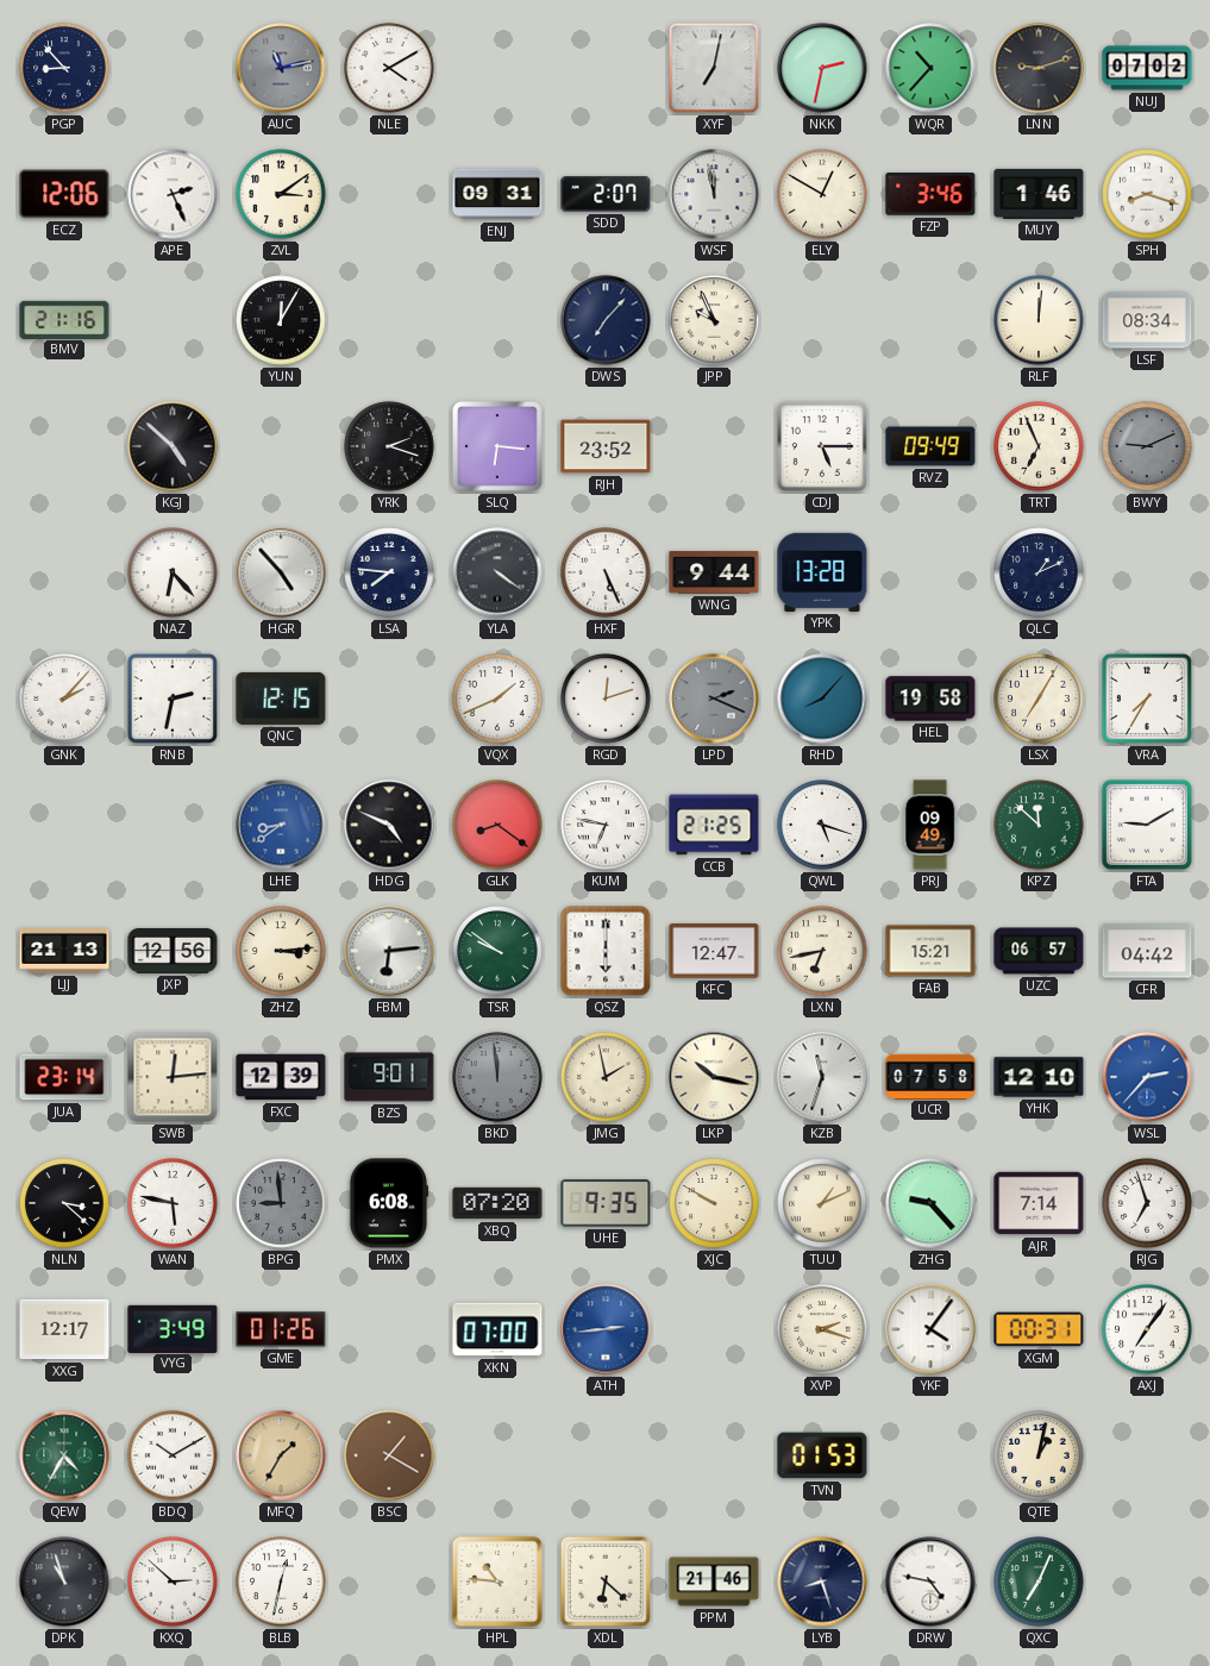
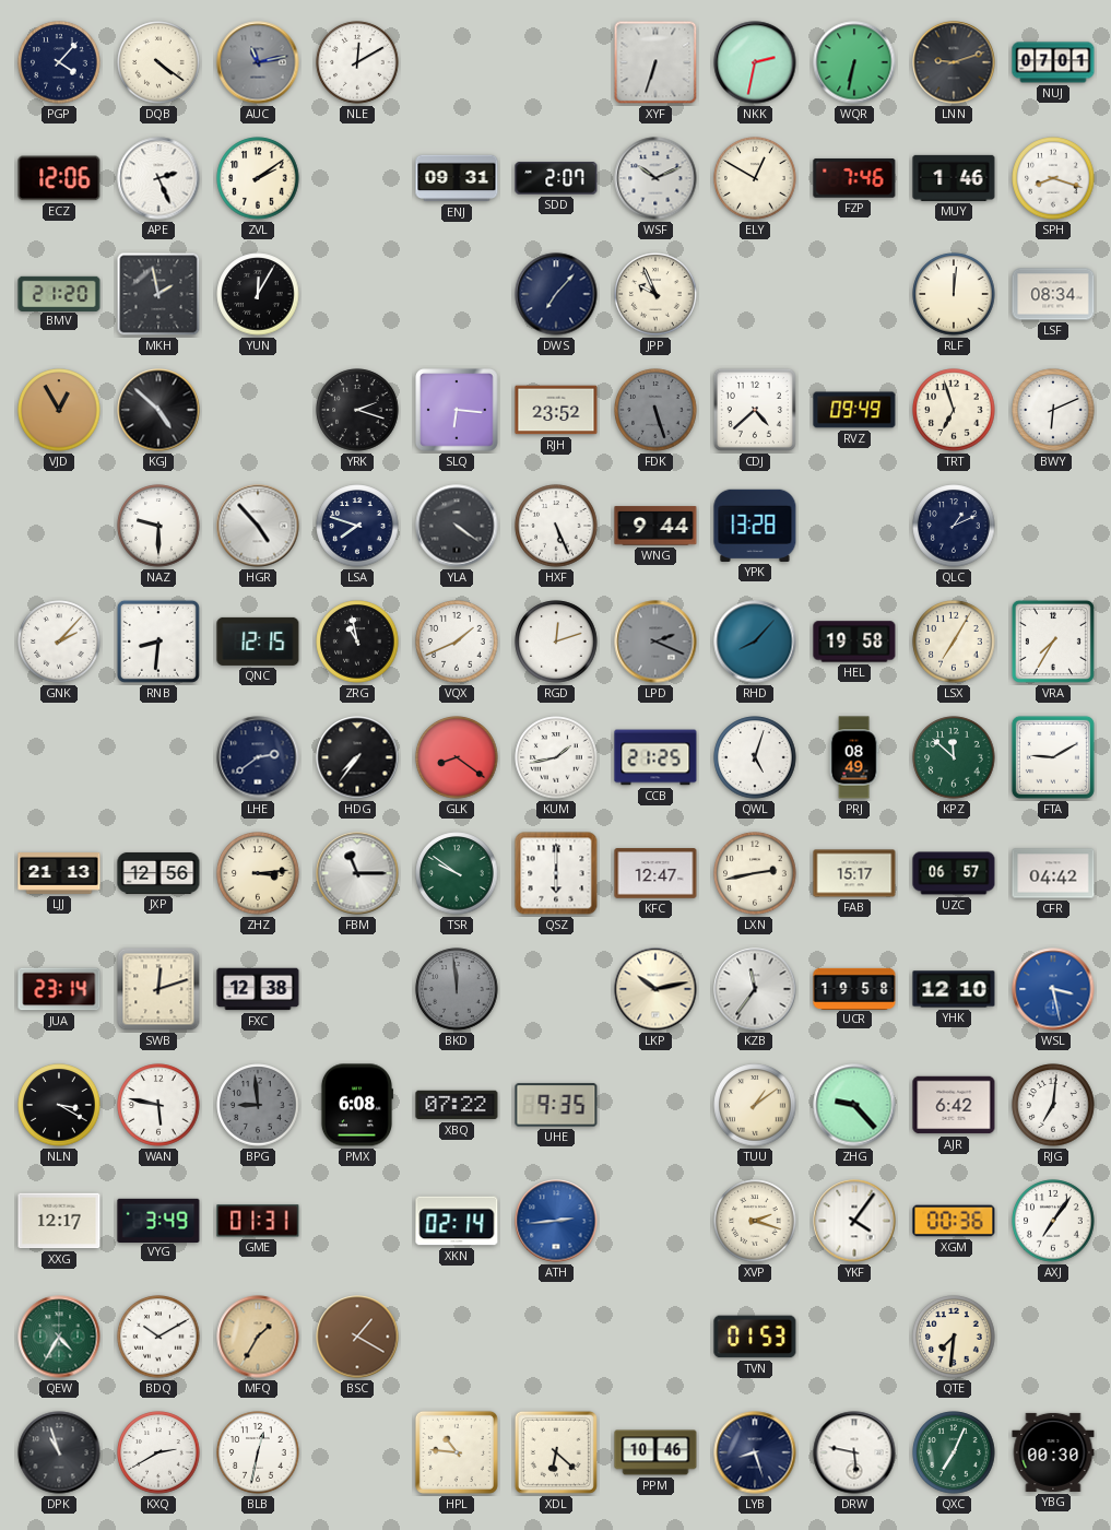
PGP: 8:53 -> 4:07 (59, 62)
DQB: none -> 4:21 (158, 62)
NLE: 4:10 -> 12:10 (357, 62)
XYF: 7:02 -> 6:33 (655, 62)
WQR: 10:37 -> 6:32 (854, 62)
NUJ: 07:02 -> 07:01 (1053, 62)
ZVL: 3:09 -> 2:09 (258, 178)
WSF: 11:58 -> 10:11 (655, 178)
FZP: 3:46 -> 7:46 (854, 178)
BMV: 21:16 -> 21:20 (59, 293)
MKH: none -> 1:58 (158, 294)
VJD: none -> 12:55 (59, 410)
FDK: none -> 5:27 (655, 410)
CDJ: 5:15 -> 4:38 (755, 410)
TRT: 6:56 -> 6:57 (954, 410)
BWY: 9:11 -> 6:11 (1053, 410)
BWY dial: grey -> white (1053, 410)
NAZ: 6:23 -> 9:30 (158, 526)
LSA: 7:46 -> 7:48 (357, 526)
RNB: 2:32 -> 8:31 (158, 642)
ZRG: none -> 10:58 (357, 642)
LHE: 8:39 -> 2:39 (258, 757)
LHE dial: blue -> navy (258, 757)
HDG: 4:49 -> 7:36 (357, 757)
KUM: 6:47 -> 1:43 (556, 757)
QWL: 5:18 -> 5:03 (755, 757)
PRJ: 09:49 -> 08:49 (854, 757)
FBM: 6:14 -> 11:15 (357, 873)
LXN: 6:43 -> 2:43 (755, 873)
FAB: 15:21 -> 15:17 (854, 873)
SWB: 12:14 -> 12:12 (158, 989)
FXC: 12:39 -> 12:38 (258, 989)
BZS: 9:01 -> none (389, 1077)
JMG: 1:58 -> none (606, 1077)
LKP: 10:17 -> 10:13 (655, 989)
KZB: 11:33 -> 11:36 (755, 989)
UCR: 07:58 -> 19:58 (854, 988)
WSL: 2:37 -> 3:28 (1053, 989)
NLN: 3:22 -> 3:20 (59, 1105)
XBQ: 07:20 -> 07:22 (457, 1105)
XJC: 9:50 -> none (714, 1203)
TUU: 1:11 -> 1:09 (755, 1105)
AJR: 7:14 -> 6:42 (954, 1105)
RJG: 6:57 -> 7:01 (1053, 1105)
GME: 01:26 -> 01:31 (258, 1221)
XKN: 07:00 -> 02:14 (457, 1221)
XGM: 00:31 -> 00:36 (954, 1221)
QTE: 1:02 -> 7:31 (954, 1337)
KXQ: 2:52 -> 2:40 (158, 1452)
PPM: 21:46 -> 10:46 (655, 1452)
DRW: 4:47 -> 5:47 (854, 1452)
YBG: none -> 00:30 (1053, 1452)
